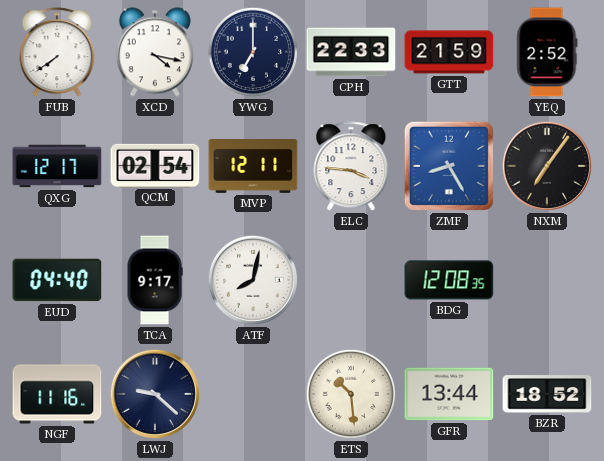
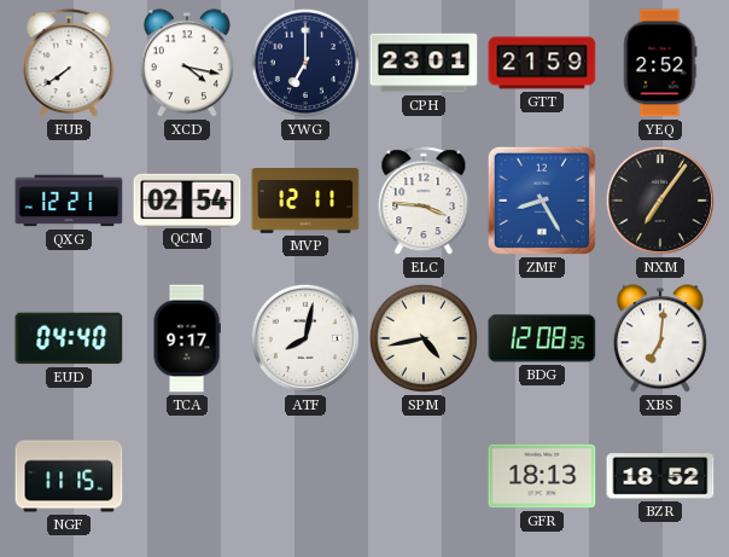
CPH: 22:33 -> 23:01 (424, 63)
QXG: 12:17 -> 12:21 (69, 201)
SPM: none -> 4:43 (424, 338)
XBS: none -> 7:01 (660, 338)
NGF: 11:16 -> 11:15 (69, 476)
LWJ: 9:22 -> none (155, 394)
ETS: 10:29 -> none (351, 394)
GFR: 13:44 -> 18:13 (542, 476)
